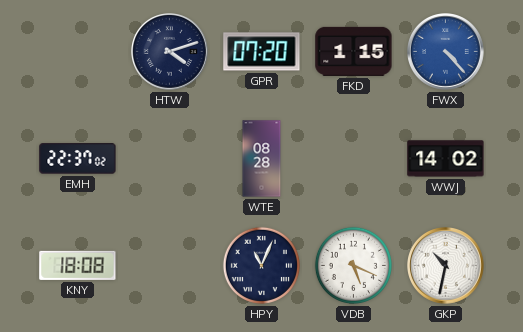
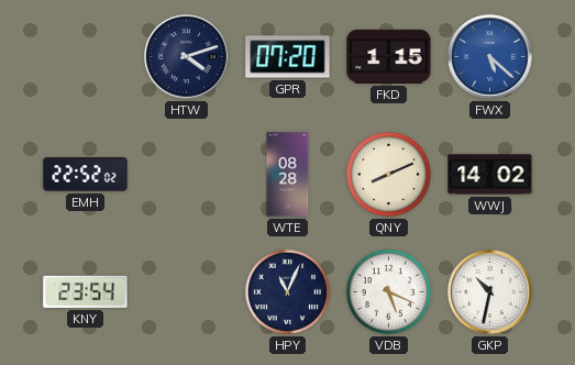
FWX: 4:23 -> 5:22 (490, 57)
EMH: 22:37 -> 22:52 (86, 175)
QNY: none -> 8:11 (388, 174)
KNY: 18:08 -> 23:54 (86, 291)
